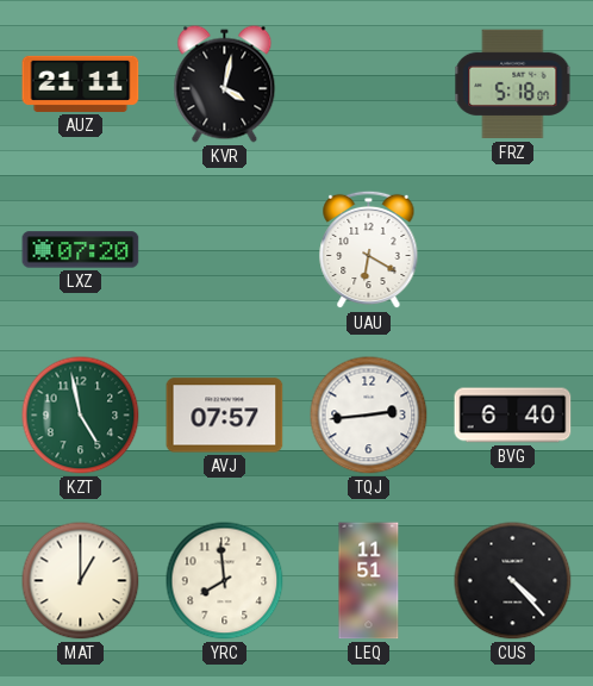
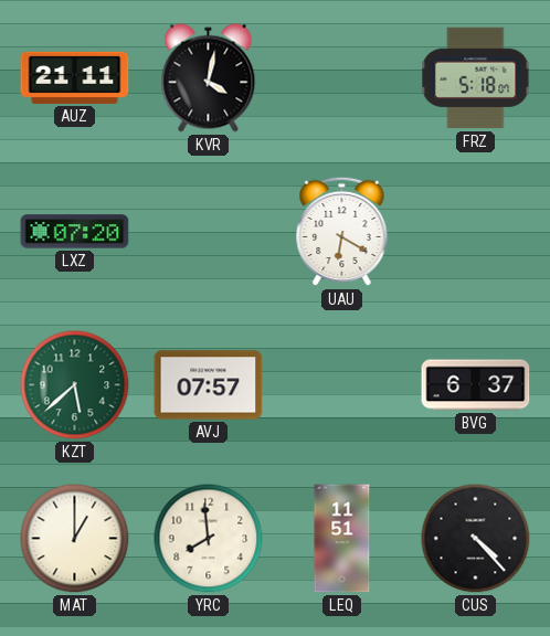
KZT: 4:58 -> 5:38 (75, 385)
TQJ: 2:44 -> none (369, 416)
BVG: 6:40 -> 6:37 (476, 385)
